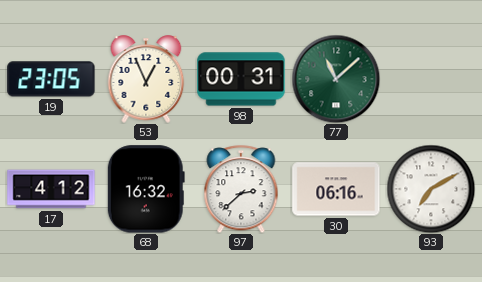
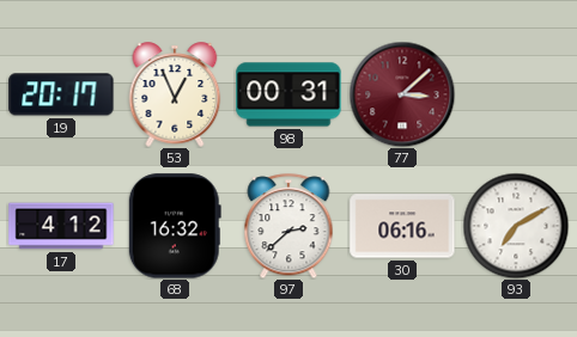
19: 23:05 -> 20:17 (61, 94)
77: 11:08 -> 3:08 (402, 94)
77 dial: green -> burgundy (402, 94)
